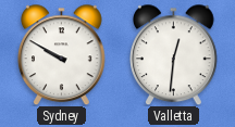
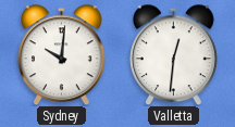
Sydney: 9:50 -> 10:01 (62, 54)
